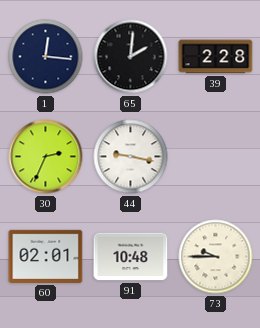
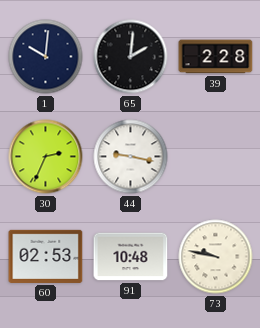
1: 12:16 -> 10:01 (46, 57)
60: 02:01 -> 02:53 (46, 256)
73: 9:45 -> 9:47 (216, 257)
